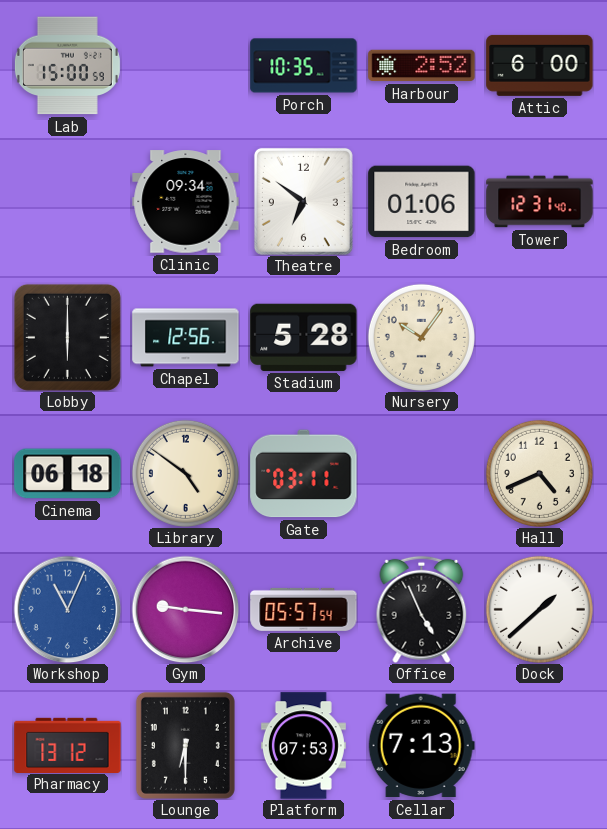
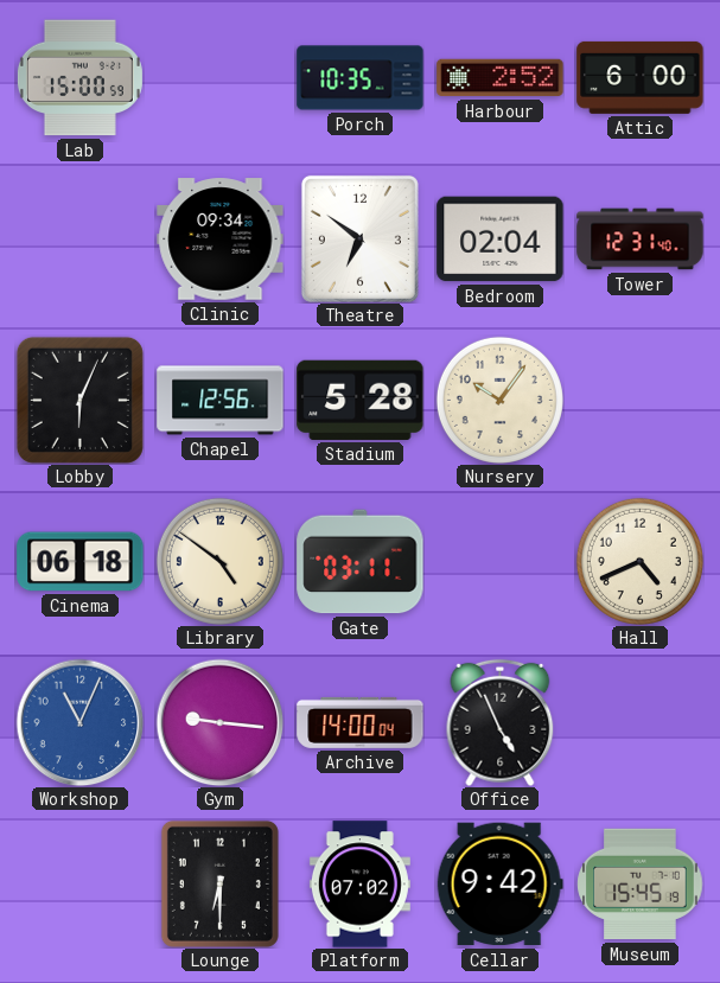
Bedroom: 01:06 -> 02:04 (501, 240)
Lobby: 6:00 -> 6:04 (79, 400)
Archive: 05:57 -> 14:00 (361, 722)
Dock: 1:38 -> none (539, 609)
Pharmacy: 13:12 -> none (68, 745)
Platform: 07:53 -> 07:02 (359, 885)
Cellar: 7:13 -> 9:42 (499, 885)
Museum: none -> 15:45 (641, 885)
